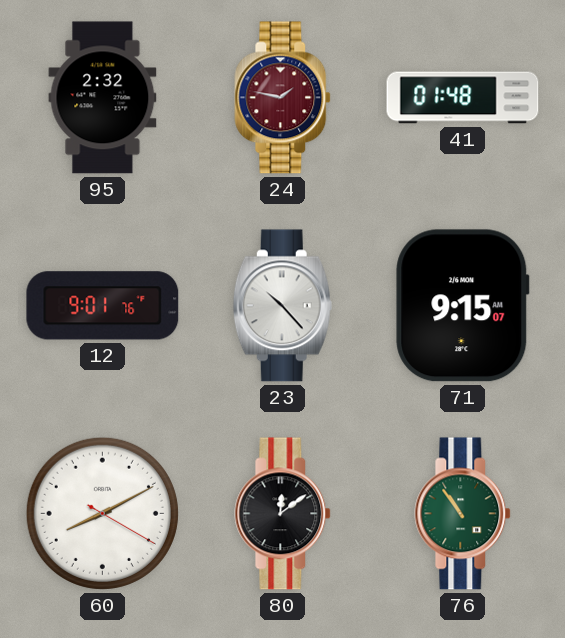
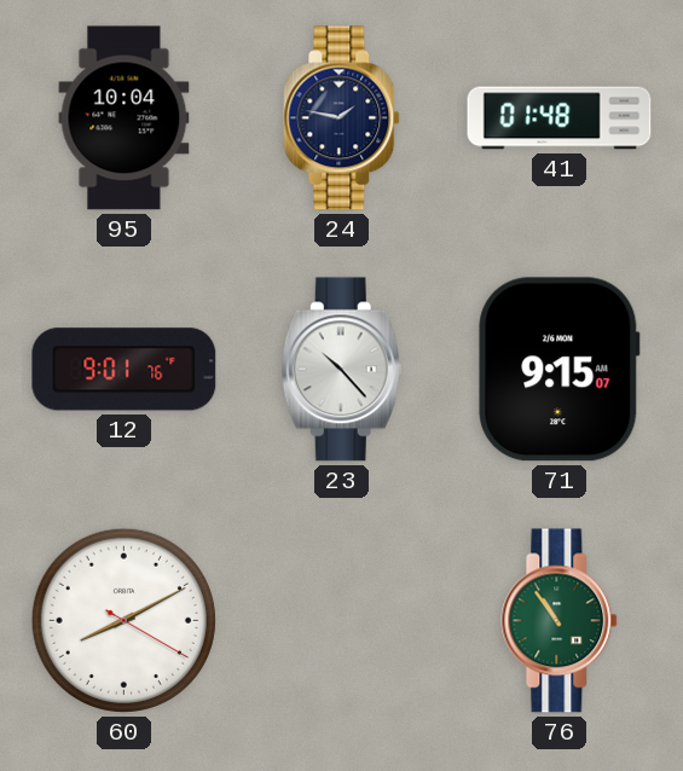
95: 2:32 -> 10:04 (125, 118)
24 dial: burgundy -> navy (342, 118)
80: 12:09 -> none (283, 514)
